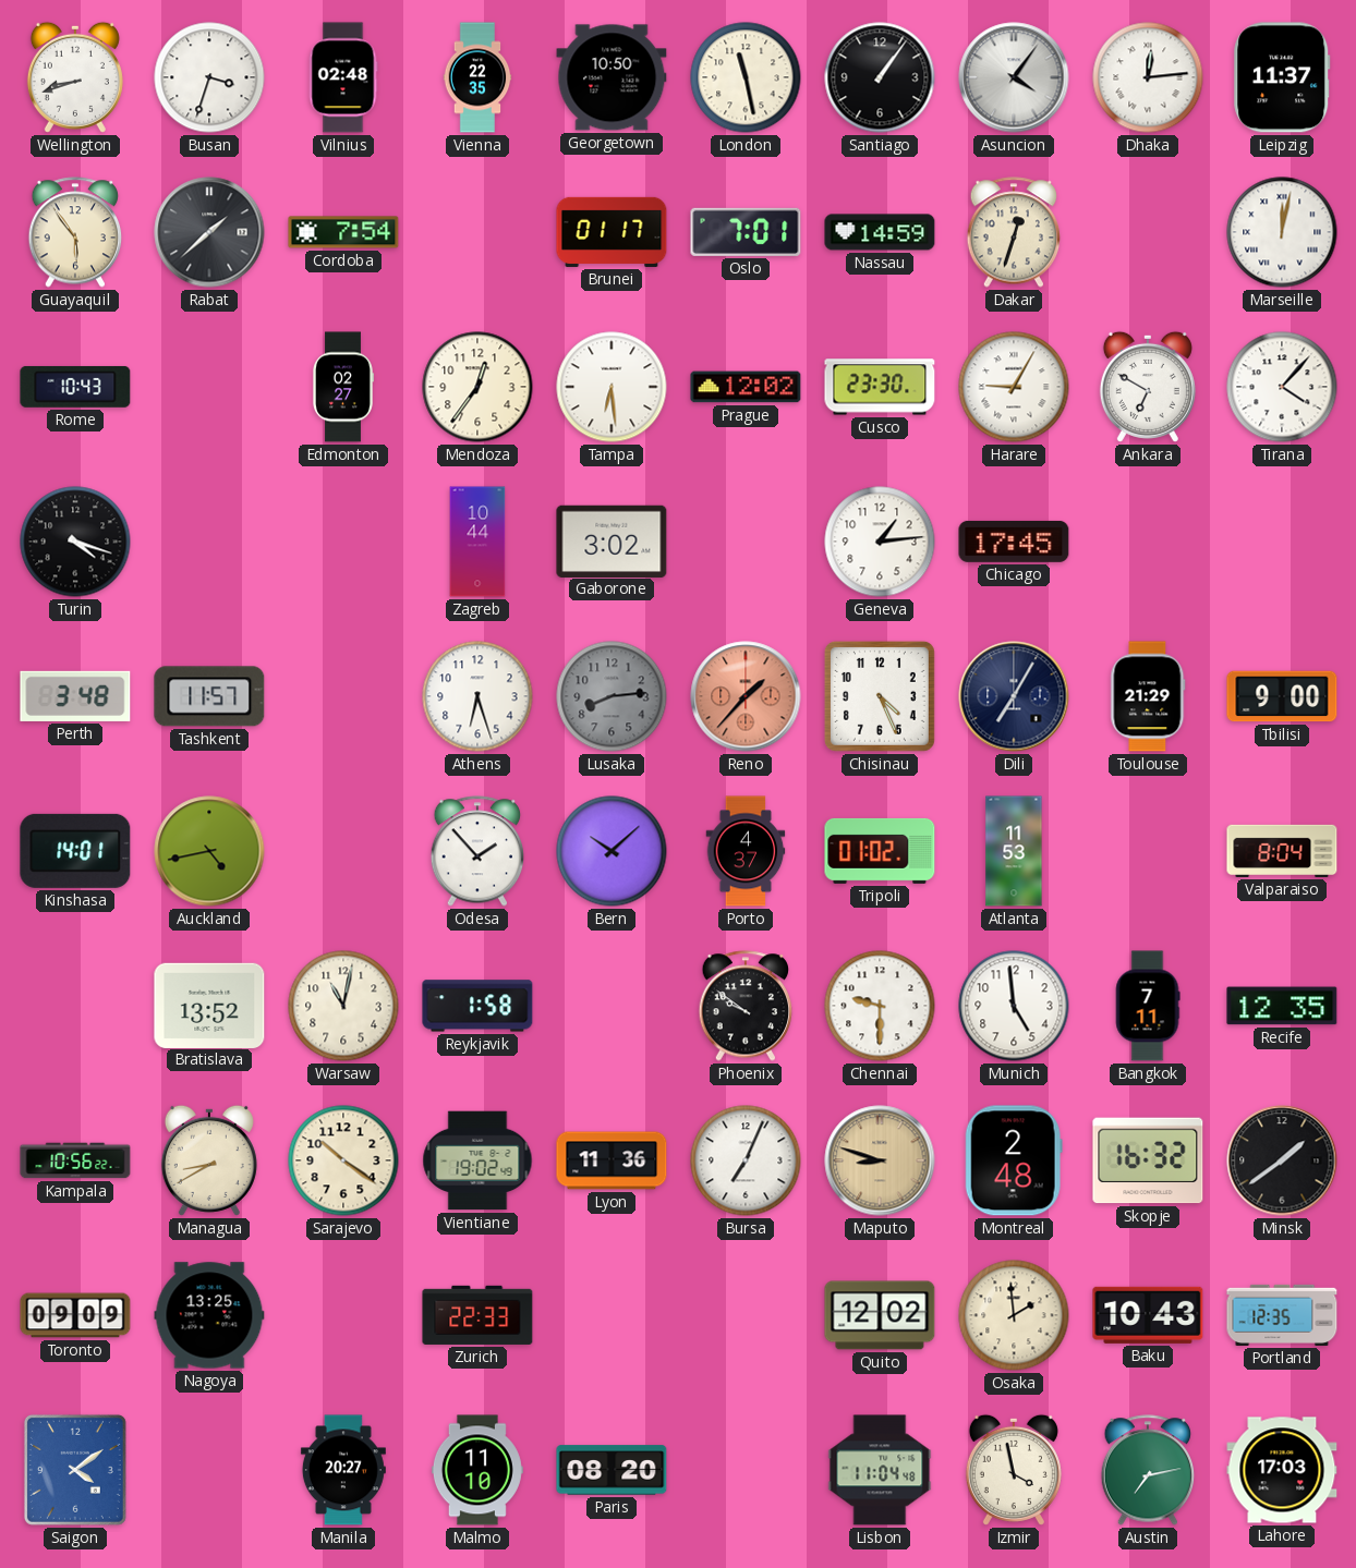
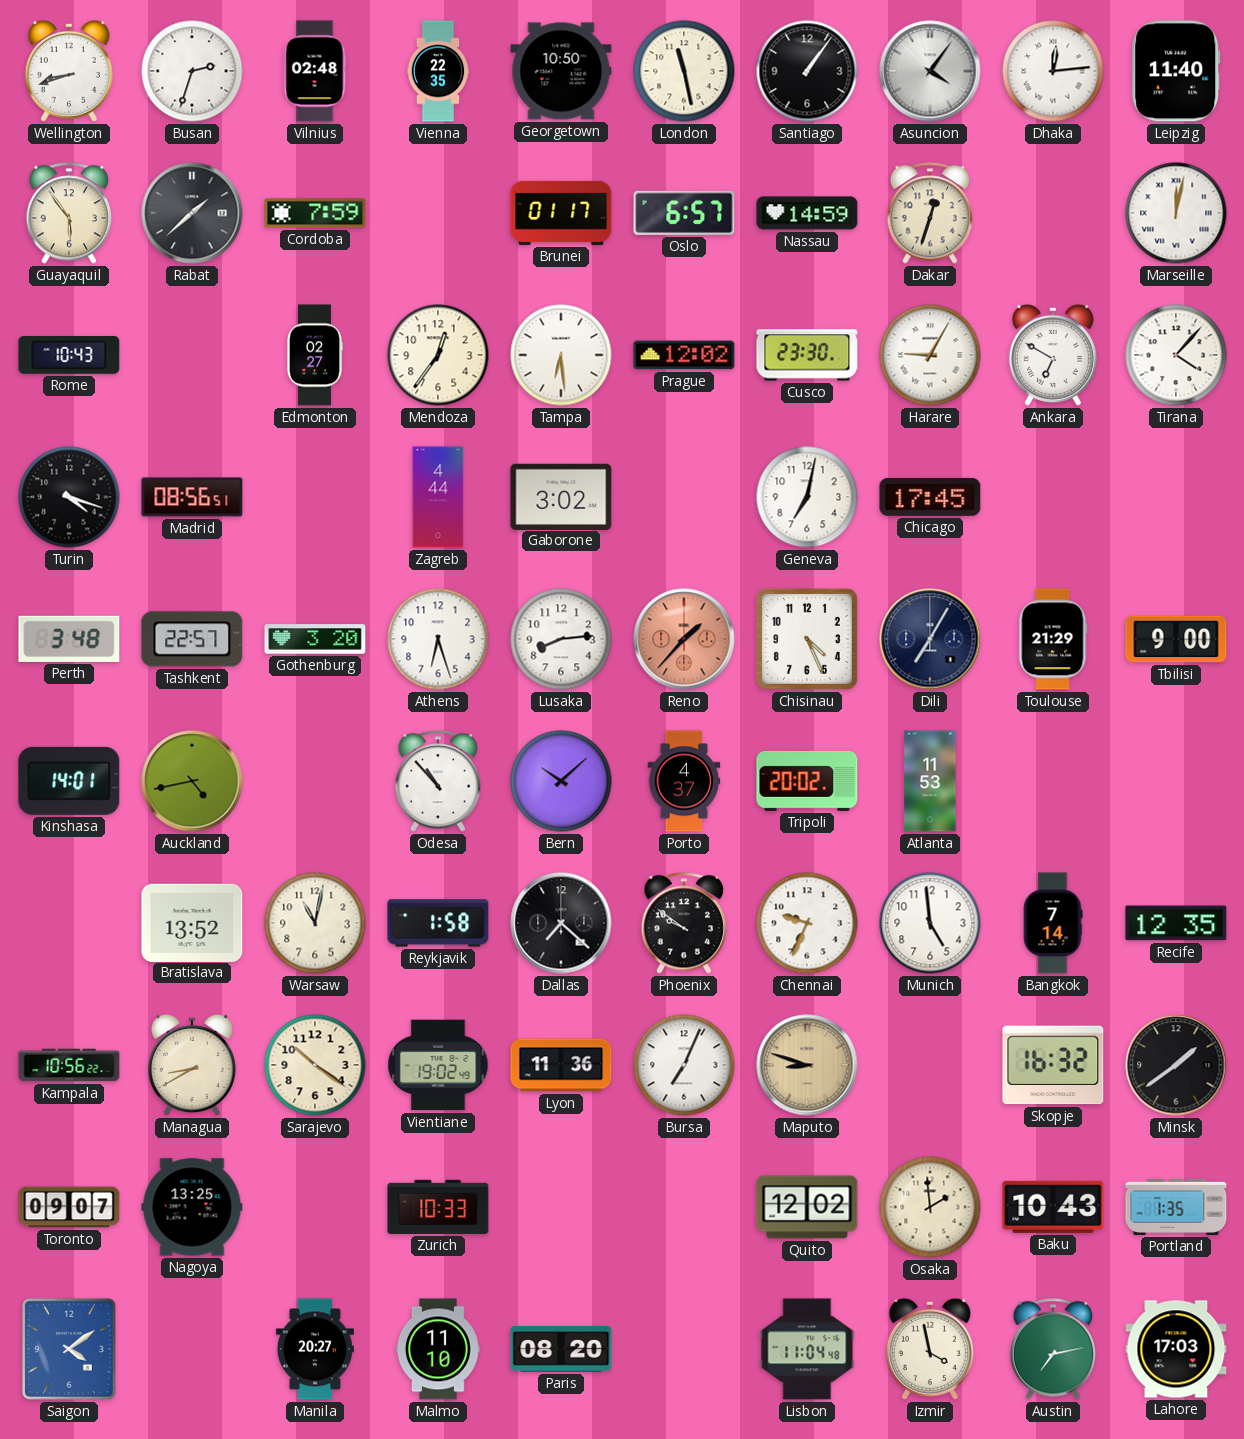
Busan: 3:33 -> 2:33 (192, 71)
Leipzig: 11:37 -> 11:40 (1176, 71)
Cordoba: 7:54 -> 7:59 (315, 213)
Oslo: 7:01 -> 6:57 (684, 213)
Madrid: none -> 08:56 (192, 497)
Zagreb: 10:44 -> 4:44 (438, 497)
Geneva: 1:14 -> 7:02 (807, 497)
Tashkent: 11:57 -> 22:57 (192, 639)
Gothenburg: none -> 3:20 (315, 639)
Lusaka dial: grey -> white (561, 639)
Odesa: 1:53 -> 10:53 (438, 781)
Tripoli: 01:02 -> 20:02 (807, 781)
Valparaiso: 8:04 -> none (1282, 851)
Dallas: none -> 7:22 (561, 923)
Chennai: 9:30 -> 9:34 (807, 923)
Bangkok: 7:11 -> 7:14 (1053, 923)
Montreal: 2:48 -> none (1014, 1160)
Toronto: 09:09 -> 09:07 (69, 1207)
Zurich: 22:33 -> 10:33 (438, 1207)
Portland: 12:35 -> 1:35 (1176, 1207)
